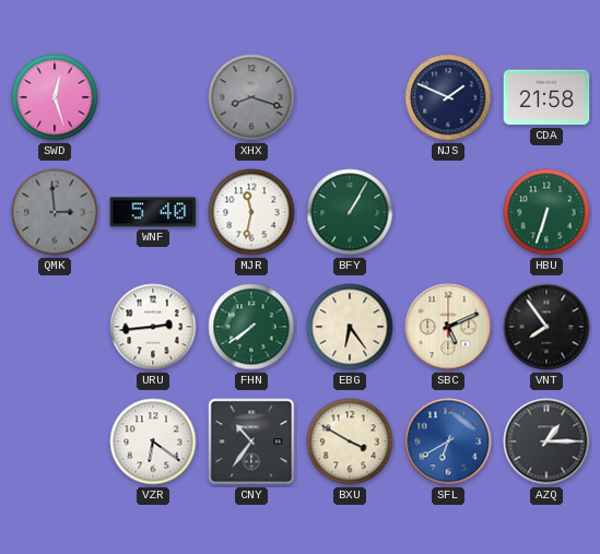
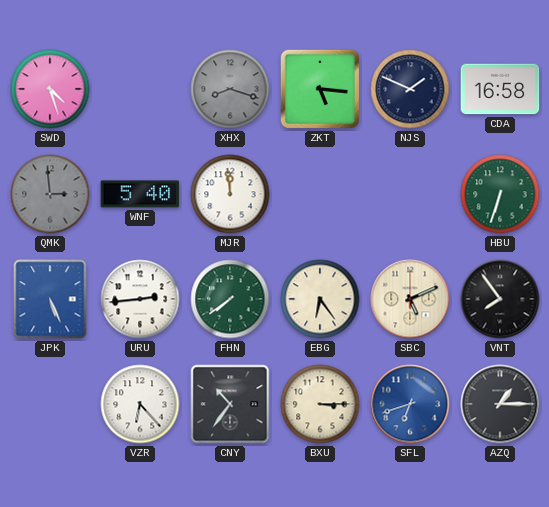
SWD: 12:27 -> 4:27 (50, 89)
ZKT: none -> 5:16 (320, 89)
CDA: 21:58 -> 16:58 (500, 89)
MJR: 11:32 -> 11:59 (230, 194)
BFY: 1:05 -> none (350, 212)
JPK: none -> 5:26 (50, 299)
VZR: 6:21 -> 6:23 (140, 404)
BXU: 3:50 -> 3:15 (320, 404)
SFL: 6:40 -> 6:42 (410, 404)
